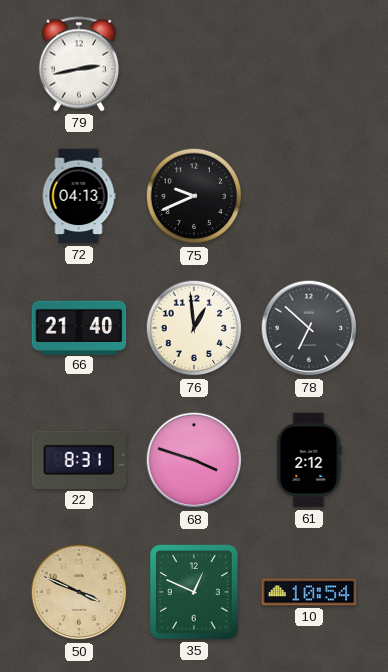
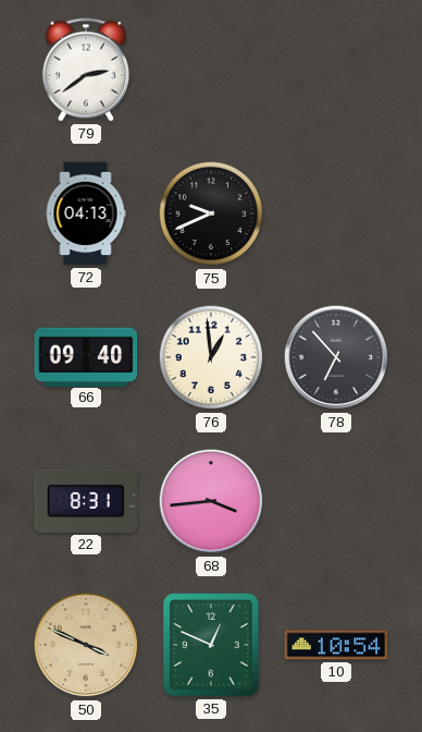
79: 2:43 -> 2:39 (86, 70)
66: 21:40 -> 09:40 (86, 356)
78: 6:52 -> 6:53 (336, 357)
68: 3:48 -> 3:44 (211, 501)
61: 2:12 -> none (309, 460)
